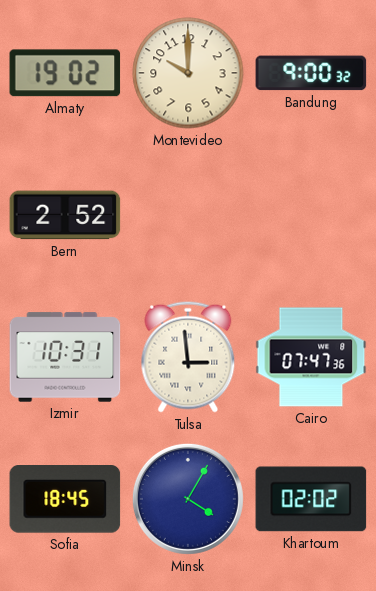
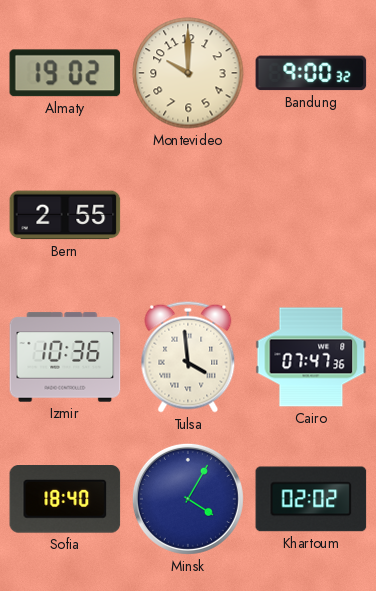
Bern: 2:52 -> 2:55 (65, 215)
Izmir: 10:31 -> 10:36 (65, 357)
Tulsa: 2:59 -> 3:59 (188, 357)
Sofia: 18:45 -> 18:40 (65, 500)
